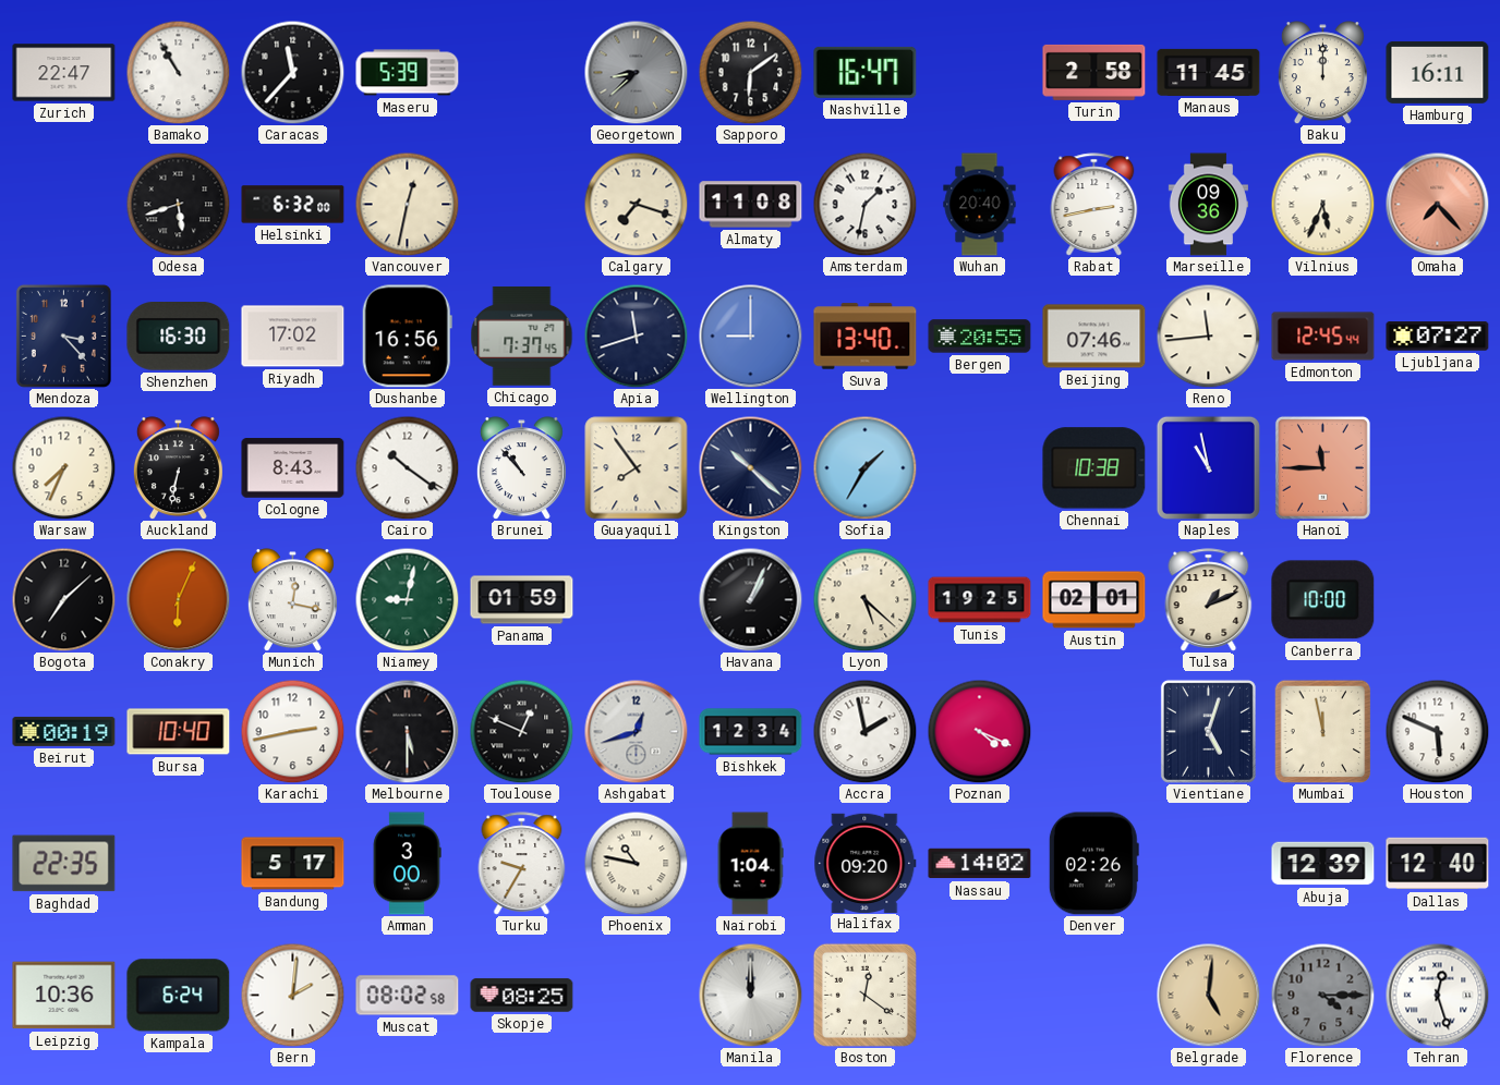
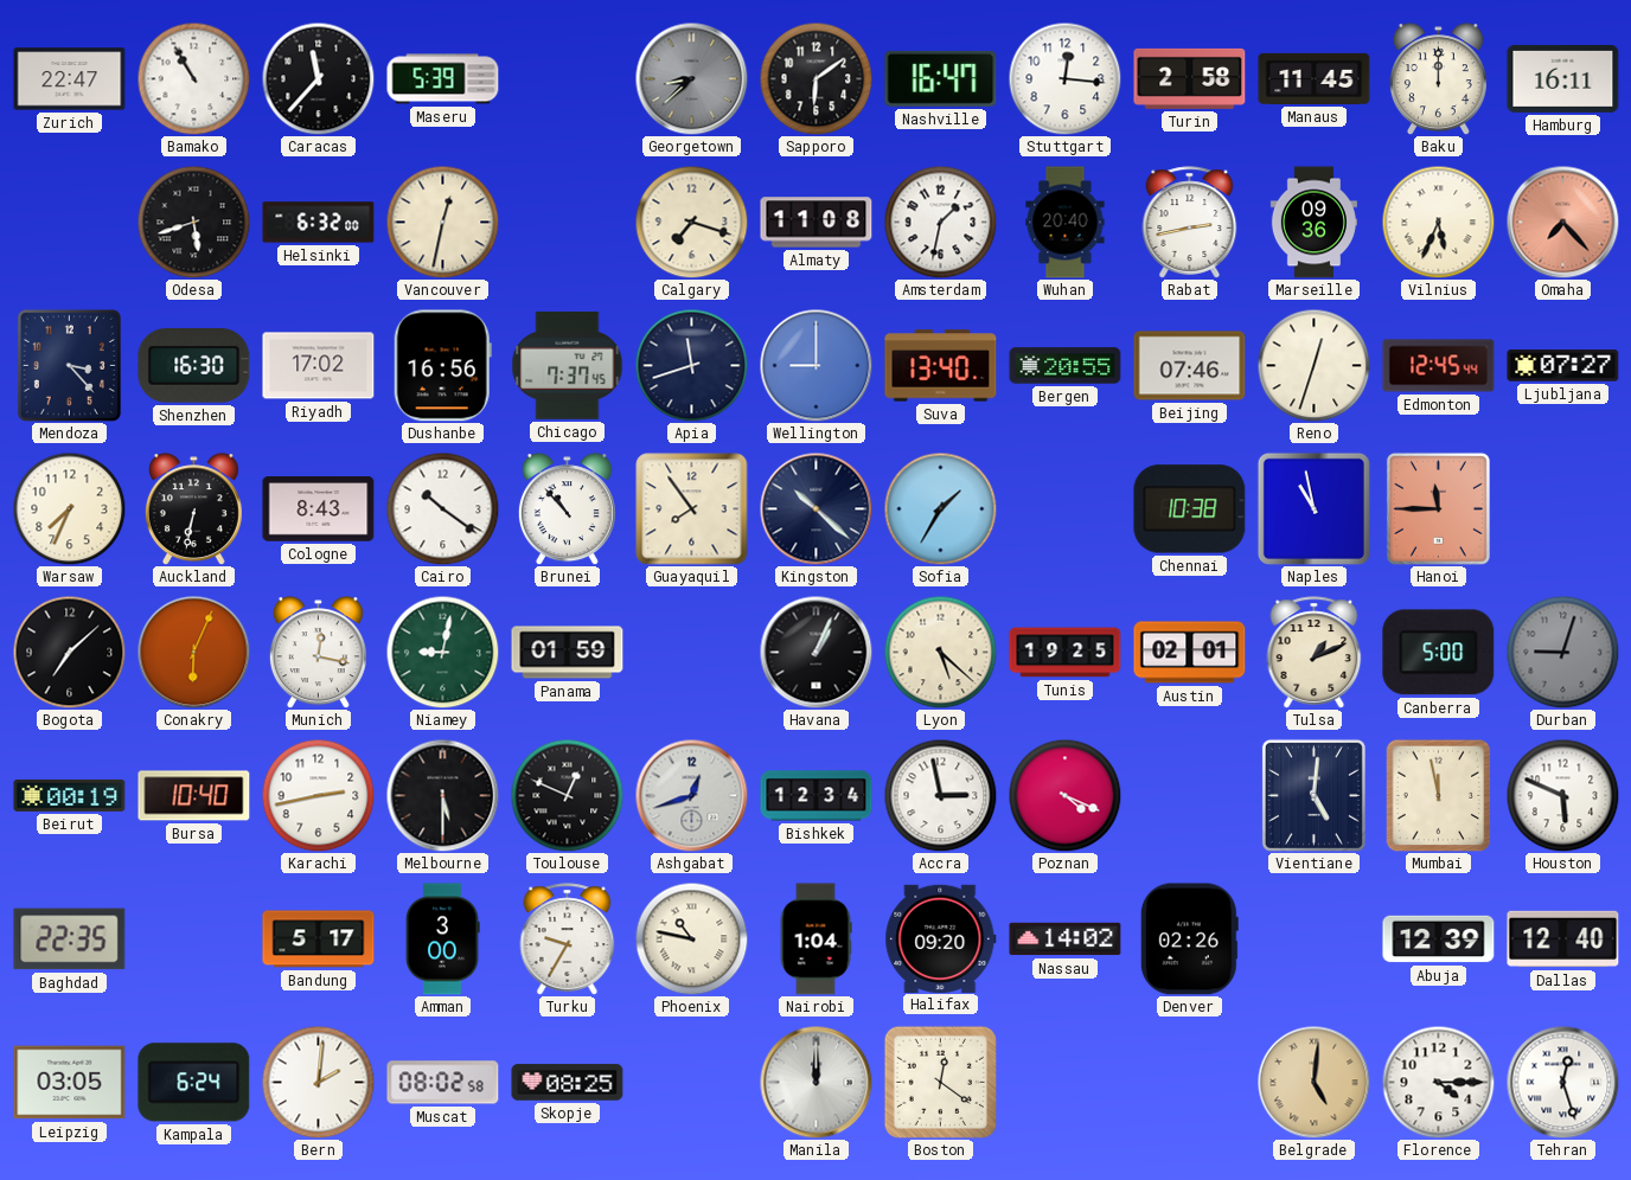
Stuttgart: none -> 12:16 (1064, 78)
Reno: 11:44 -> 12:33 (1313, 365)
Canberra: 10:00 -> 5:00 (1439, 653)
Durban: none -> 9:03 (1562, 652)
Accra: 1:58 -> 2:58 (940, 795)
Vientiane: 5:03 -> 5:01 (1313, 795)
Leipzig: 10:36 -> 03:05 (70, 1083)
Florence dial: grey -> white (1438, 1082)
